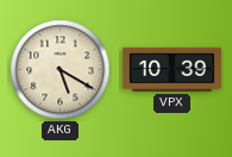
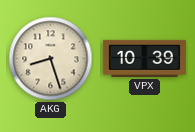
AKG: 5:20 -> 8:27 (51, 59)
